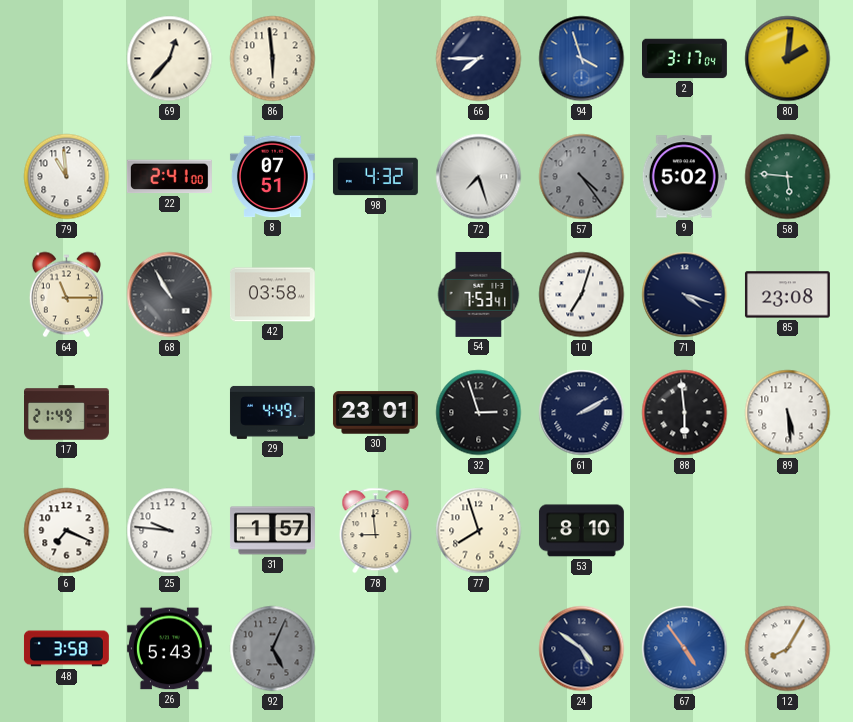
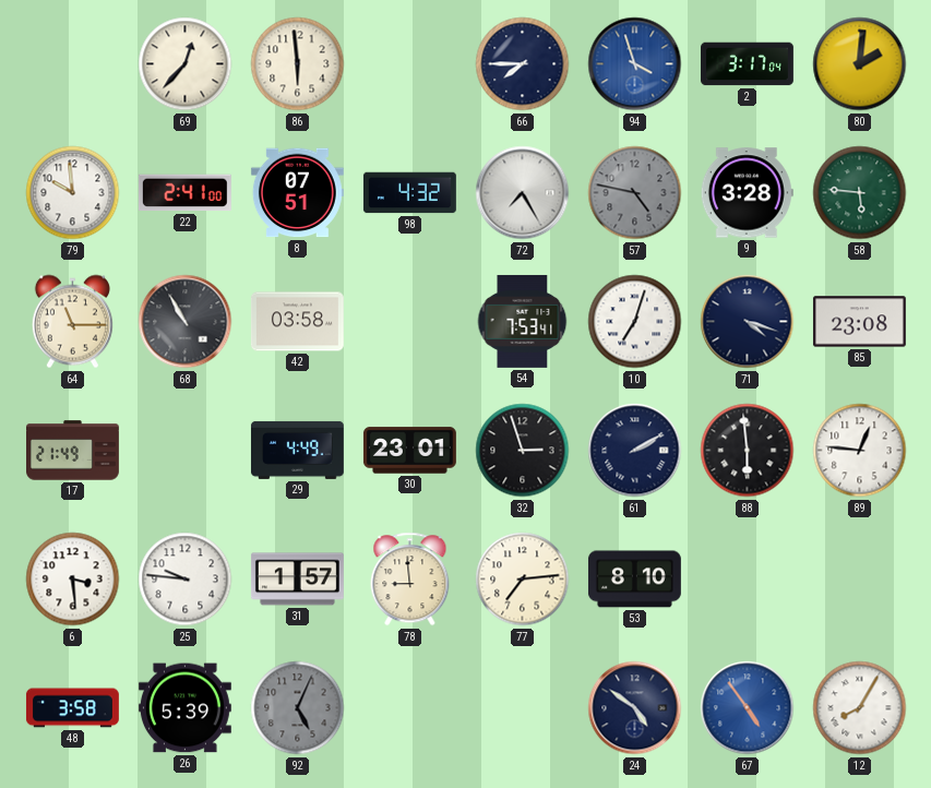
79: 10:59 -> 9:59 (73, 193)
72: 7:27 -> 7:25 (523, 193)
57: 4:24 -> 4:47 (635, 193)
9: 5:02 -> 3:28 (747, 193)
89: 5:29 -> 12:46 (860, 451)
6: 7:19 -> 3:29 (73, 580)
77: 7:57 -> 7:14 (523, 580)
26: 5:43 -> 5:39 (184, 708)
